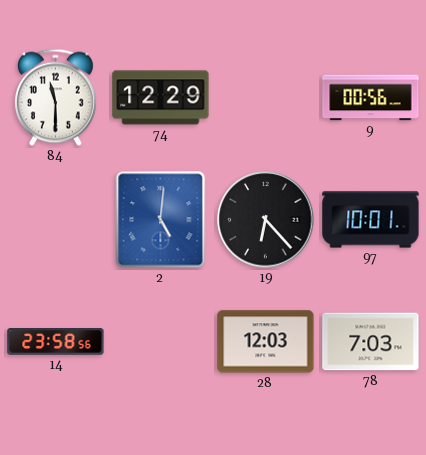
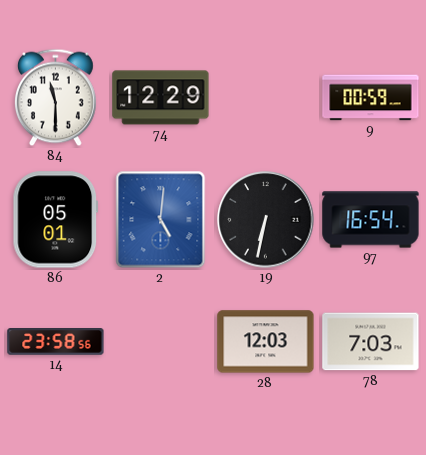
9: 00:56 -> 00:59 (371, 98)
86: none -> 05:01 (56, 220)
19: 6:23 -> 6:32 (266, 220)
97: 10:01 -> 16:54 (371, 220)
